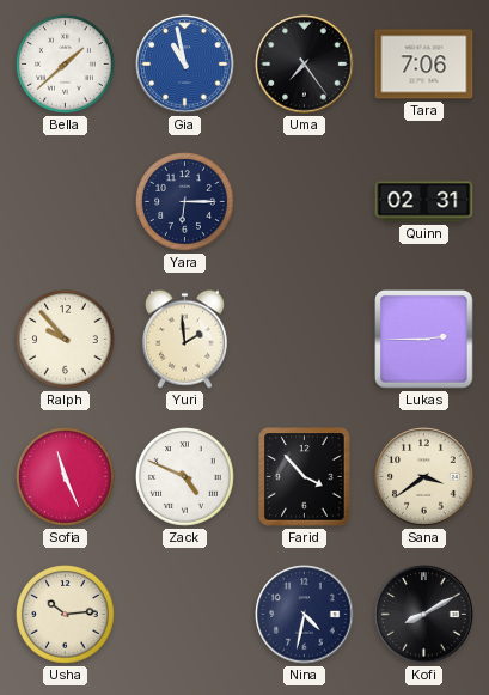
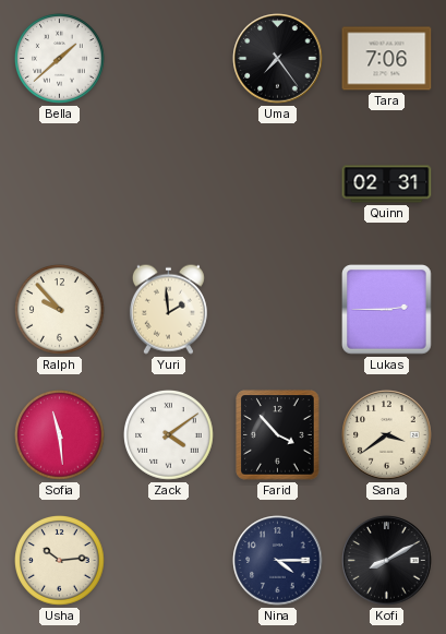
Gia: 10:58 -> none (185, 65)
Yara: 6:15 -> none (185, 202)
Sofia: 11:26 -> 11:29 (60, 435)
Zack: 4:49 -> 4:09 (169, 435)
Nina: 4:32 -> 4:15 (278, 561)
